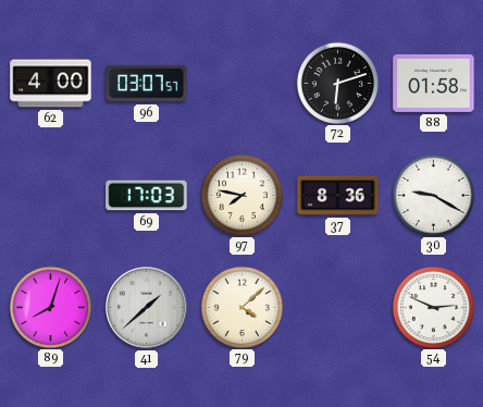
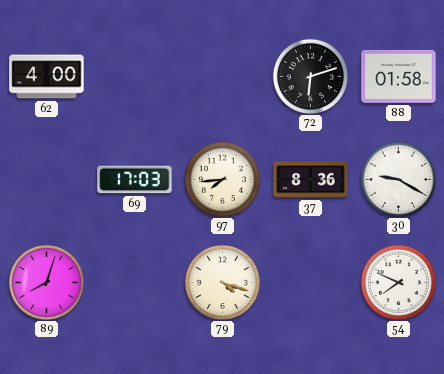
96: 03:07 -> none (147, 84)
97: 7:47 -> 7:44 (222, 179)
41: 1:38 -> none (147, 308)
79: 4:08 -> 4:18 (222, 282)
54: 2:49 -> 7:49 (398, 282)
